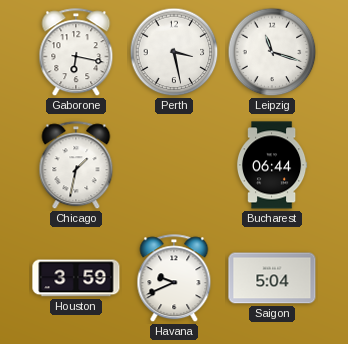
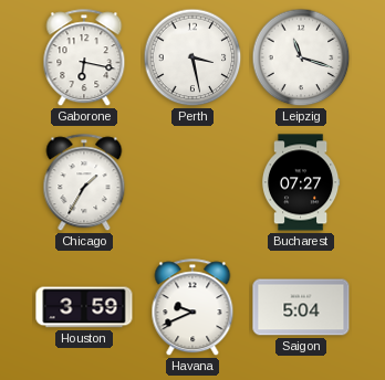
Chicago: 1:32 -> 1:35 (84, 183)
Bucharest: 06:44 -> 07:27 (301, 182)
